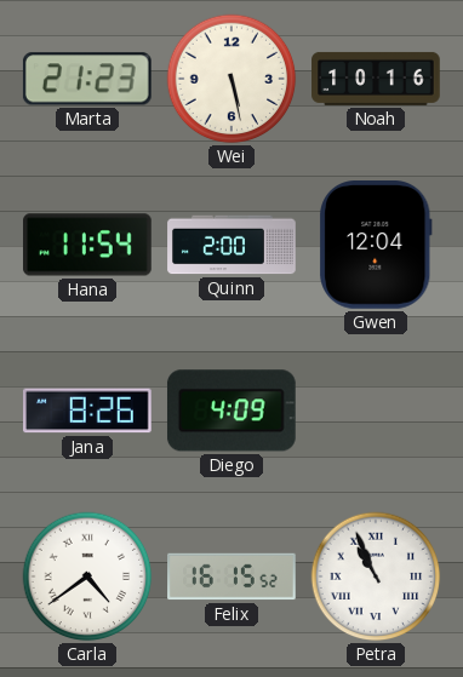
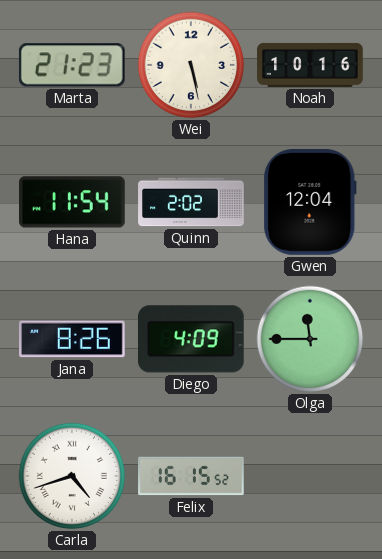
Quinn: 2:00 -> 2:02 (191, 202)
Olga: none -> 11:45 (310, 339)
Carla: 4:39 -> 4:42 (72, 476)
Petra: 10:56 -> none (376, 576)
